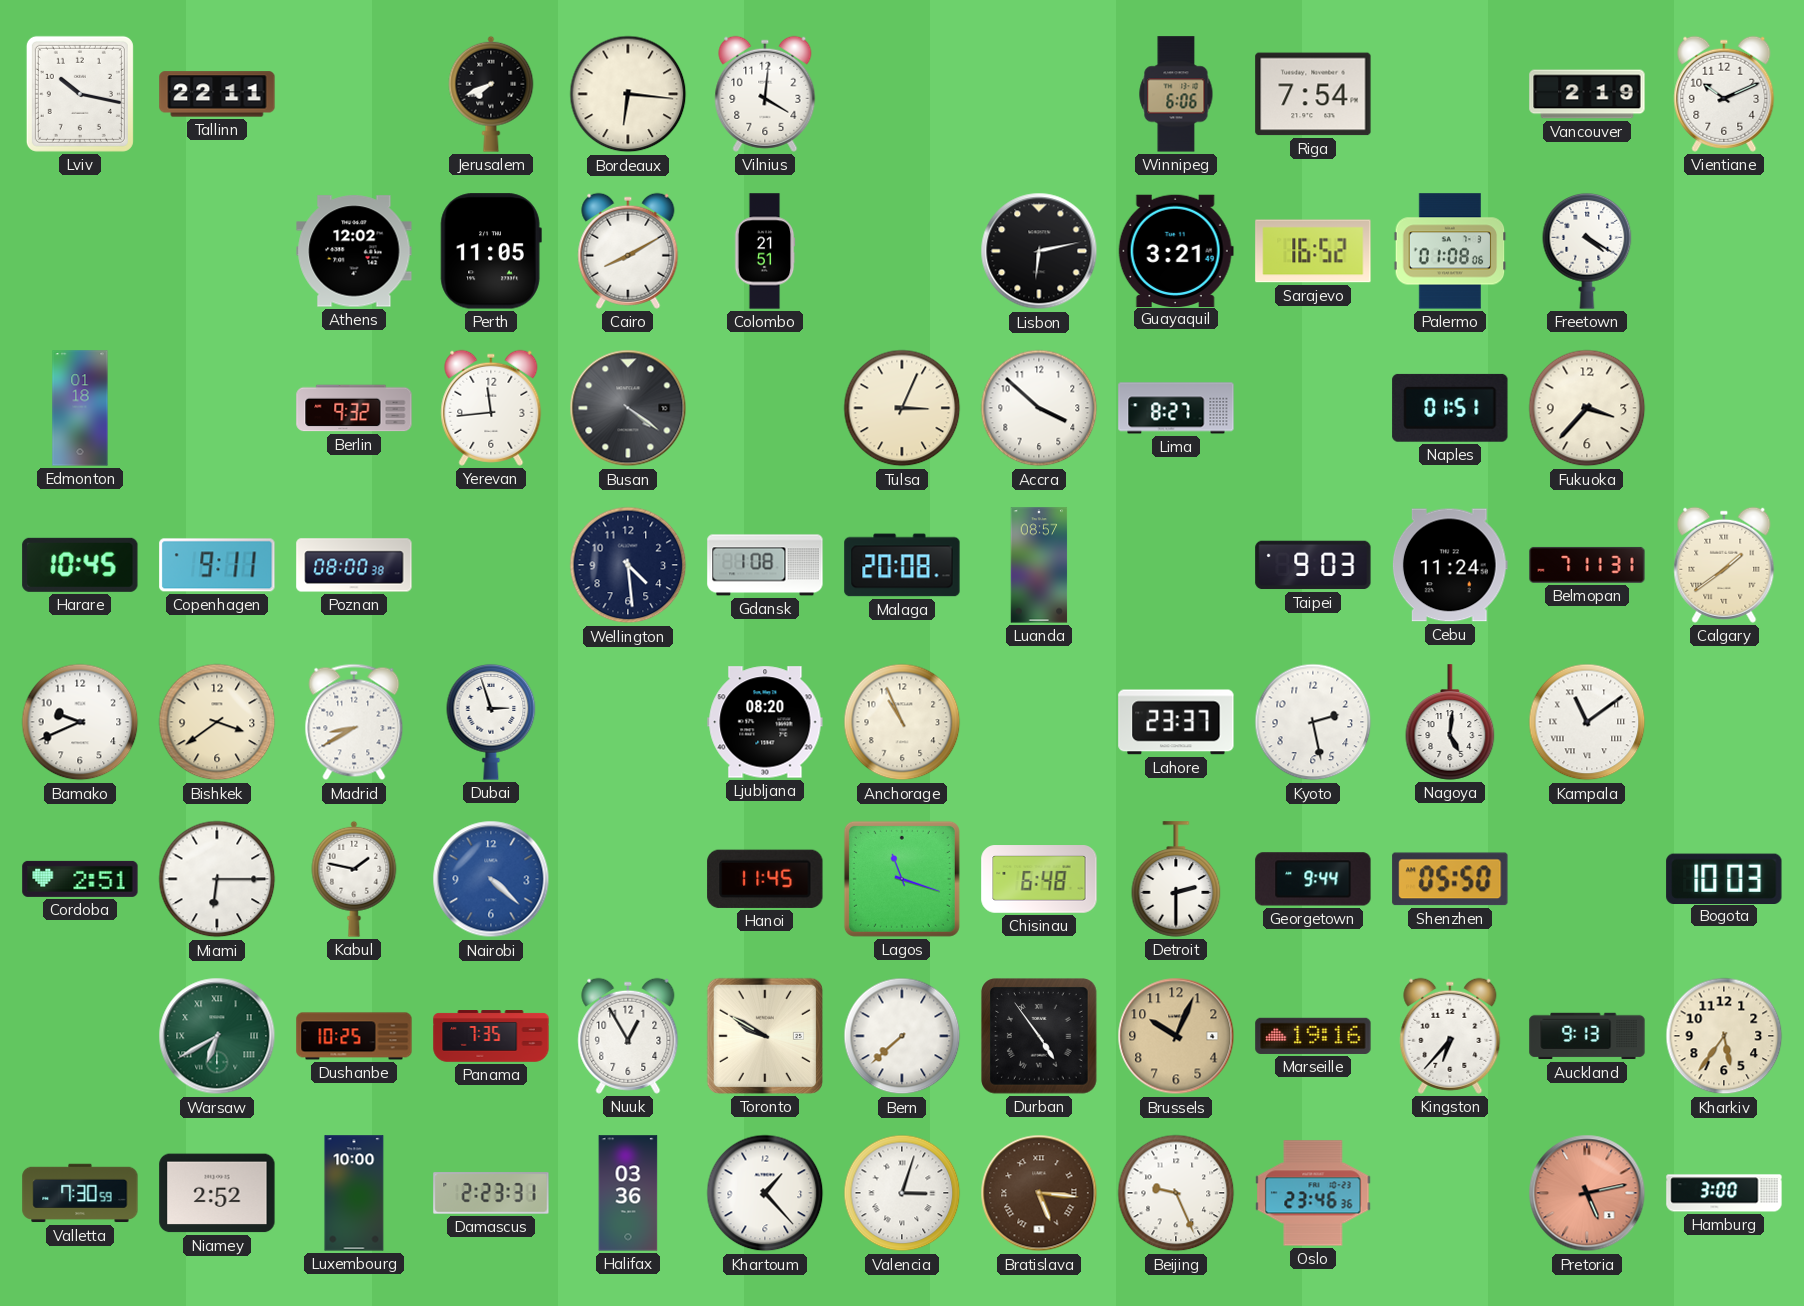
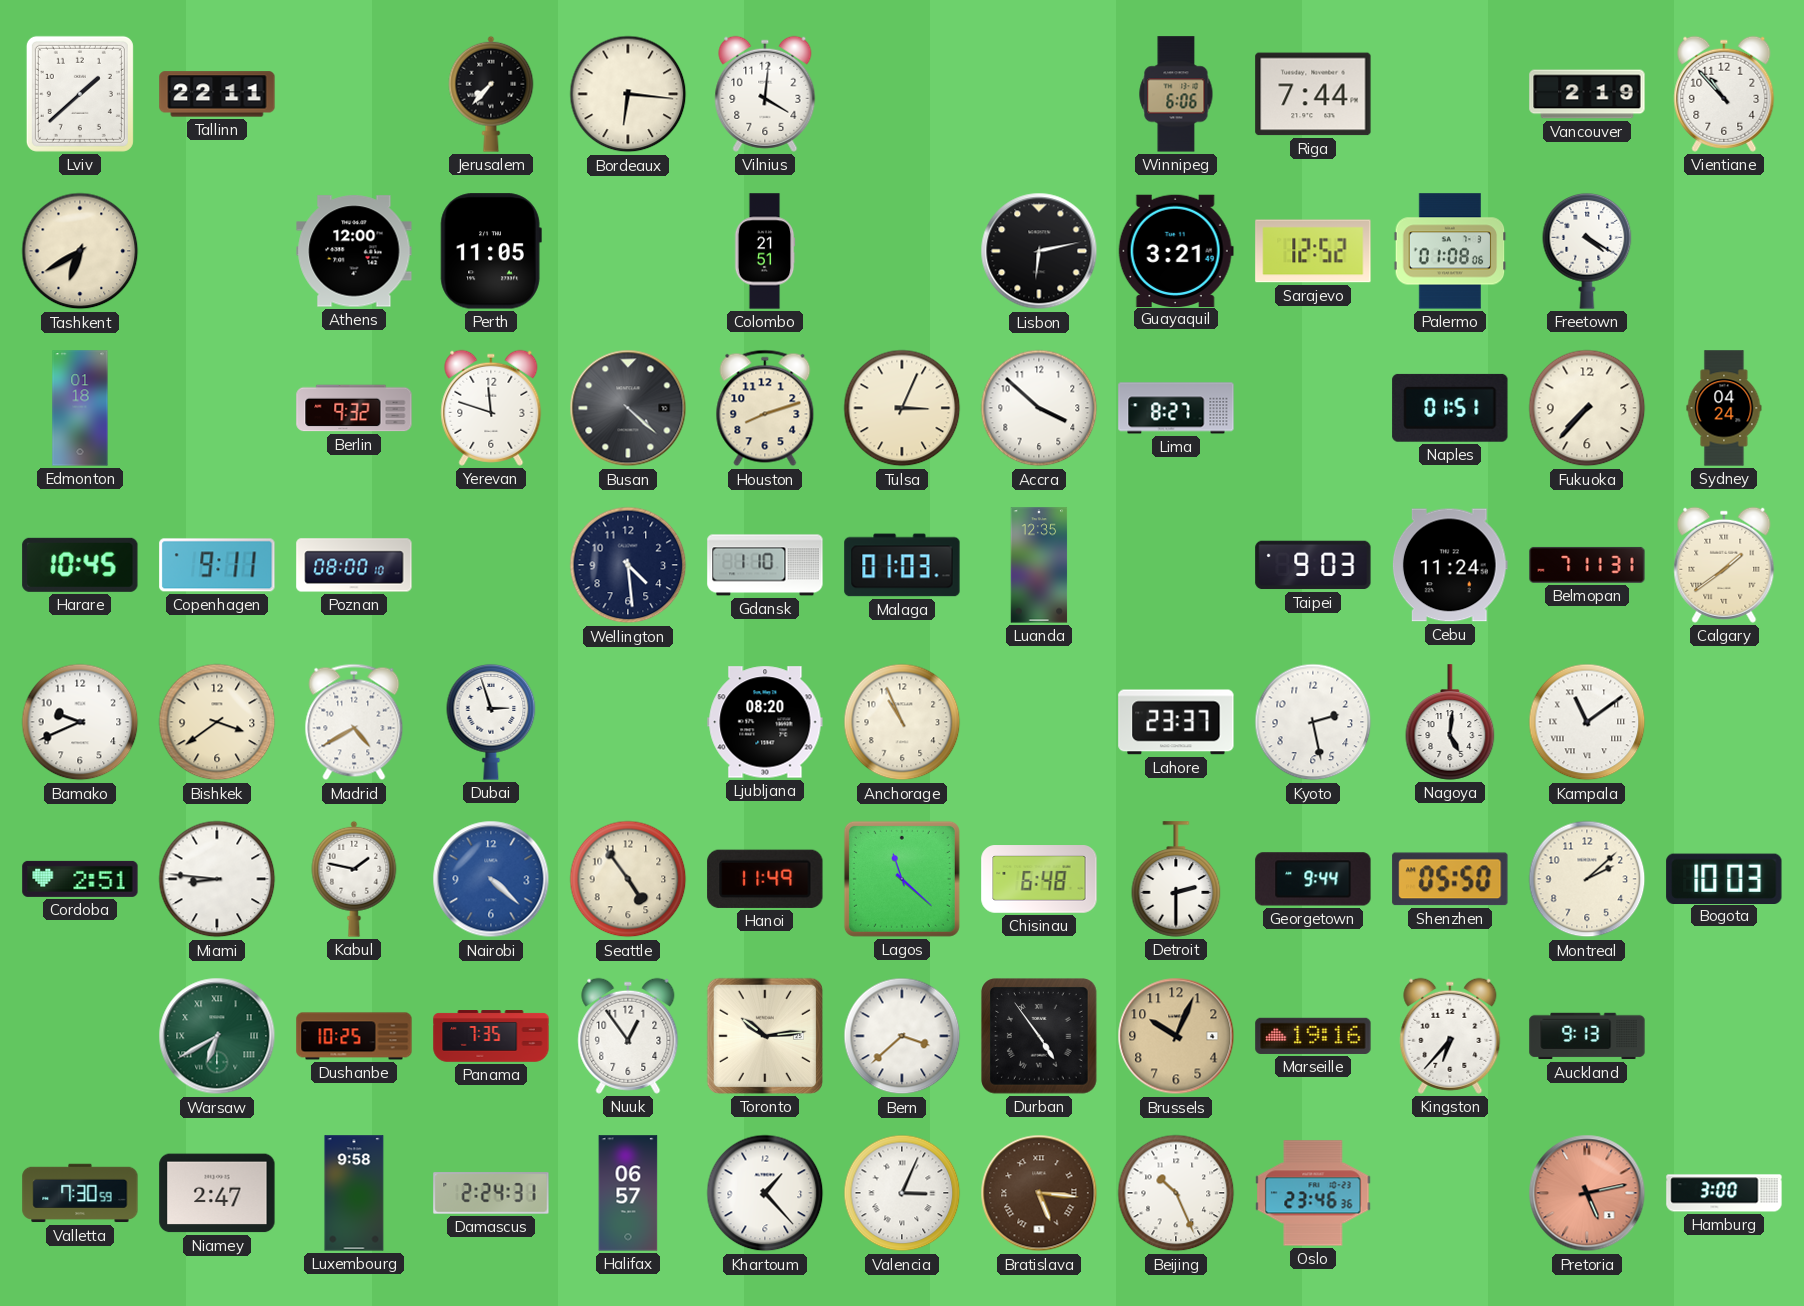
Lviv: 10:17 -> 1:38 (80, 94)
Jerusalem: 7:41 -> 7:37 (491, 94)
Riga: 7:54 -> 7:44 (1313, 94)
Vientiane: 10:11 -> 10:53 (1724, 94)
Tashkent: none -> 6:40 (80, 251)
Athens: 12:02 -> 12:00 (354, 251)
Cairo: 8:10 -> none (628, 251)
Sarajevo: 16:52 -> 12:52 (1313, 251)
Yerevan: 11:44 -> 11:48 (491, 408)
Busan: 4:21 -> 4:22 (628, 408)
Houston: none -> 8:12 (765, 408)
Fukuoka: 3:37 -> 7:37 (1587, 408)
Sydney: none -> 04:24 (1724, 408)
Poznan: 08:00:38 -> 08:00:10 (354, 565)
Gdansk: 1:08 -> 1:10 (765, 565)
Malaga: 20:08 -> 01:03 (902, 565)
Luanda: 08:57 -> 12:35 (1039, 565)
Madrid: 8:40 -> 4:40 (354, 722)
Miami: 6:15 -> 8:46 (217, 879)
Seattle: none -> 4:54 (628, 879)
Hanoi: 11:45 -> 11:49 (765, 879)
Lagos: 11:18 -> 11:22 (902, 879)
Montreal: none -> 2:08 (1587, 879)
Nuuk: 12:55 -> 12:54 (628, 1036)
Toronto: 9:50 -> 10:14 (765, 1036)
Bern: 7:38 -> 3:38 (902, 1036)
Kharkiv: 5:36 -> none (1724, 1036)
Niamey: 2:52 -> 2:47 (217, 1193)
Luxembourg: 10:00 -> 9:58 (354, 1193)
Damascus: 2:23 -> 2:24 (491, 1193)
Halifax: 03:36 -> 06:57 (628, 1193)
Valencia: 3:03 -> 3:04 (902, 1193)
Beijing: 9:26 -> 10:26 (1176, 1193)
